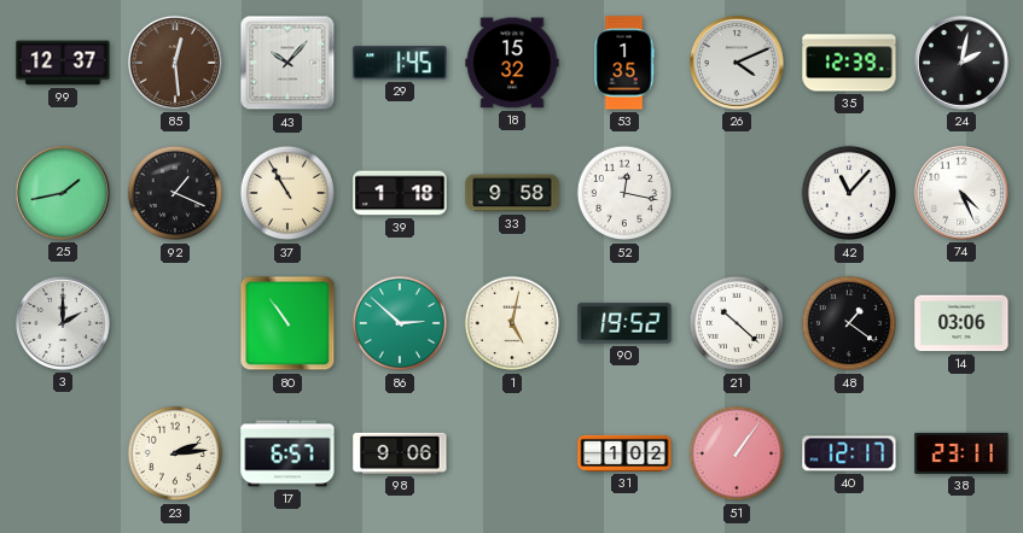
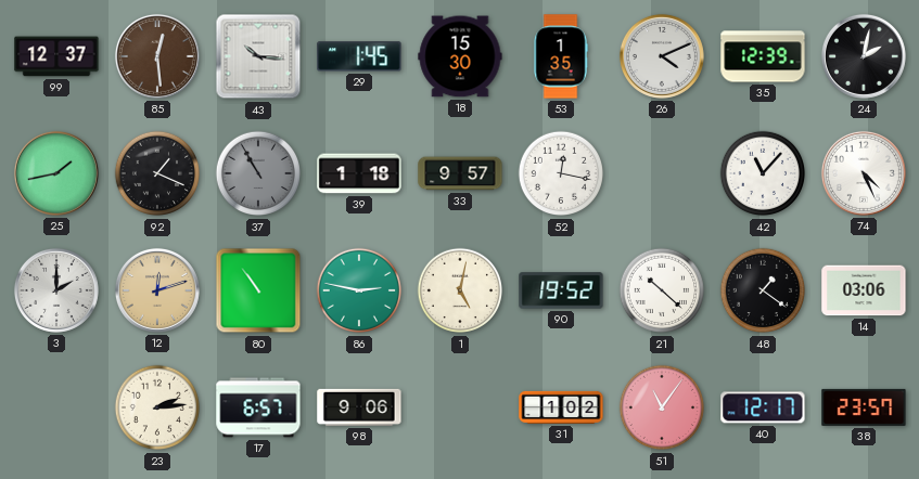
43: 10:07 -> 10:16 (258, 56)
18: 15:32 -> 15:30 (460, 56)
37 dial: cream -> grey (258, 173)
33: 9:58 -> 9:57 (460, 173)
12: none -> 12:12 (157, 290)
86: 2:52 -> 2:47 (359, 290)
51: 1:06 -> 11:06 (662, 407)
38: 23:11 -> 23:57 (864, 407)
